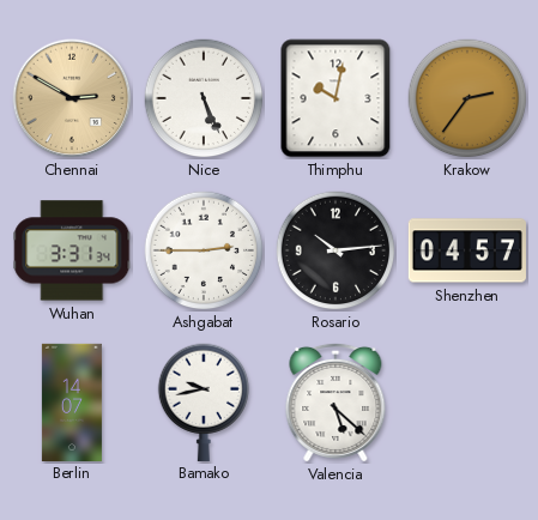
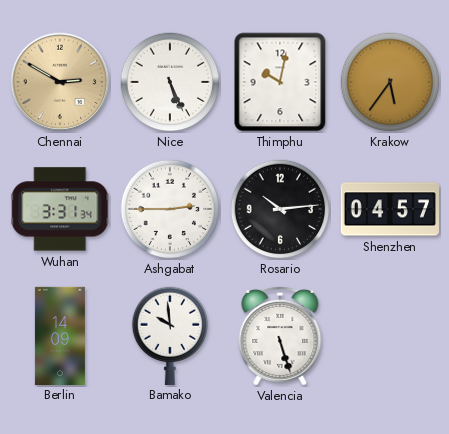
Krakow: 2:36 -> 5:36 (390, 82)
Berlin: 14:07 -> 14:09 (60, 335)
Bamako: 9:43 -> 9:59 (169, 335)
Valencia: 5:22 -> 5:27 (280, 336)
